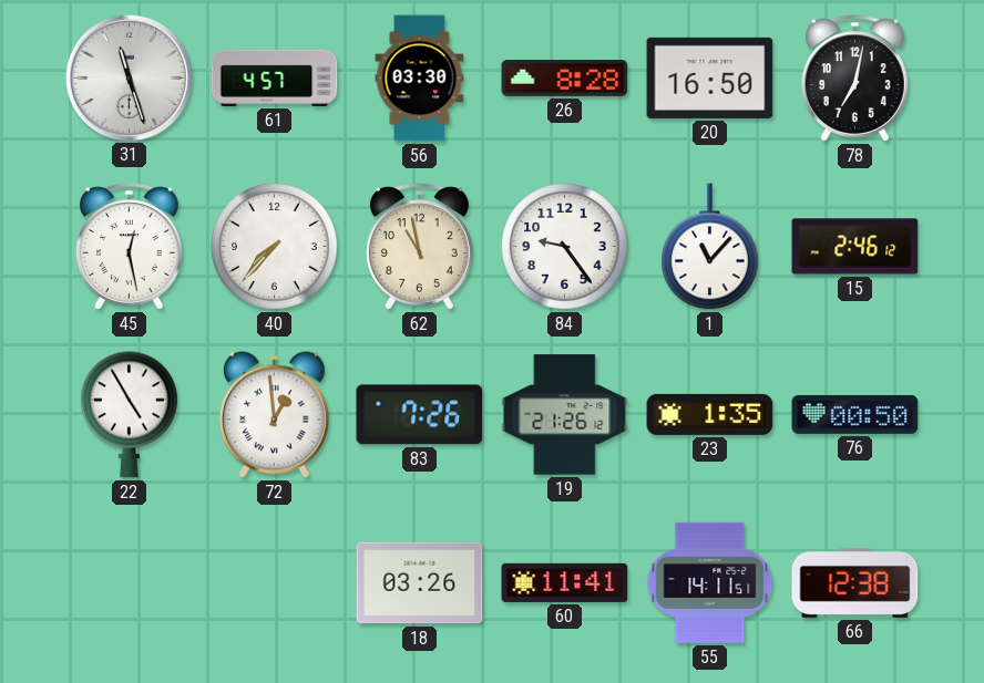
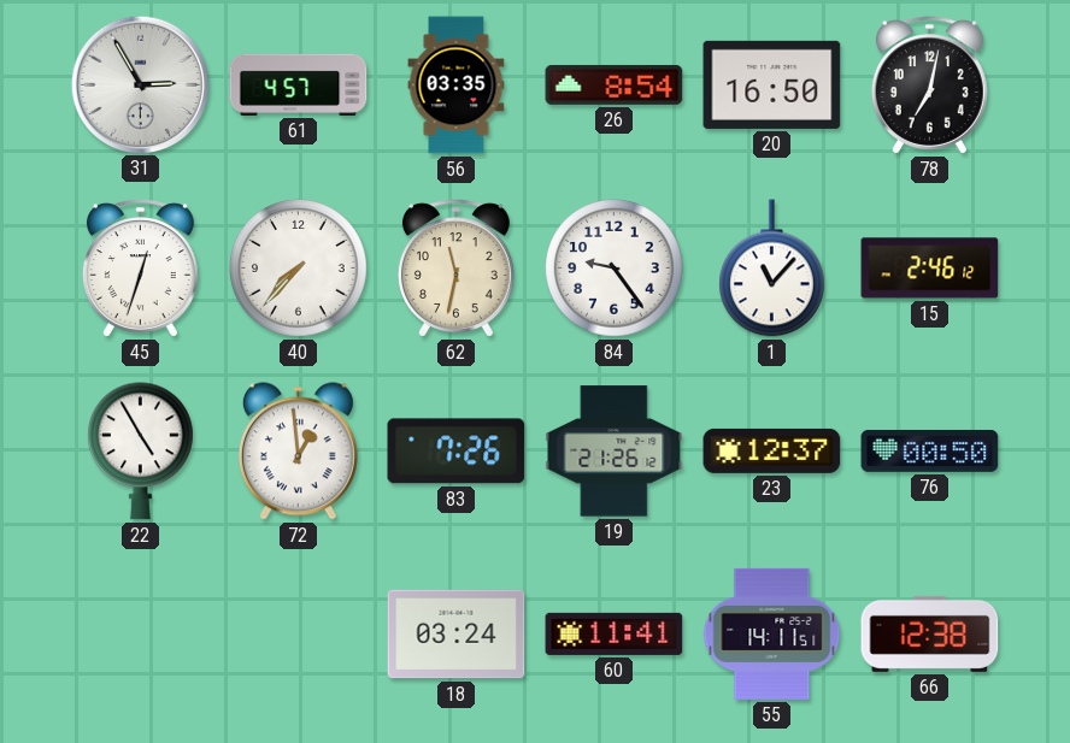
31: 11:27 -> 2:55 (140, 84)
56: 03:30 -> 03:35 (457, 85)
26: 8:28 -> 8:54 (615, 84)
45: 12:28 -> 12:33 (140, 269)
62: 10:58 -> 11:32 (455, 269)
23: 1:35 -> 12:37 (772, 450)
18: 03:26 -> 03:24 (457, 635)
